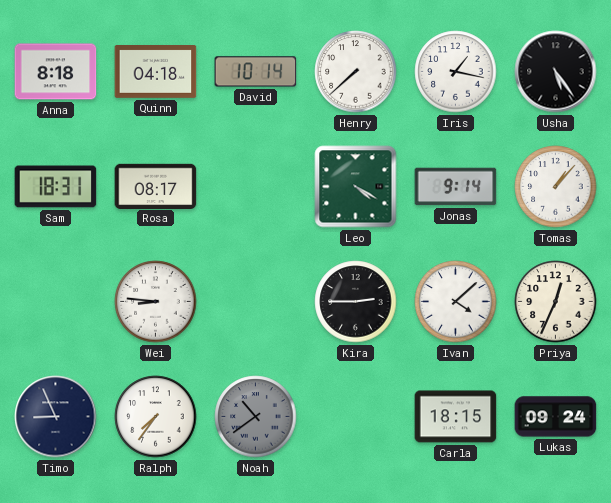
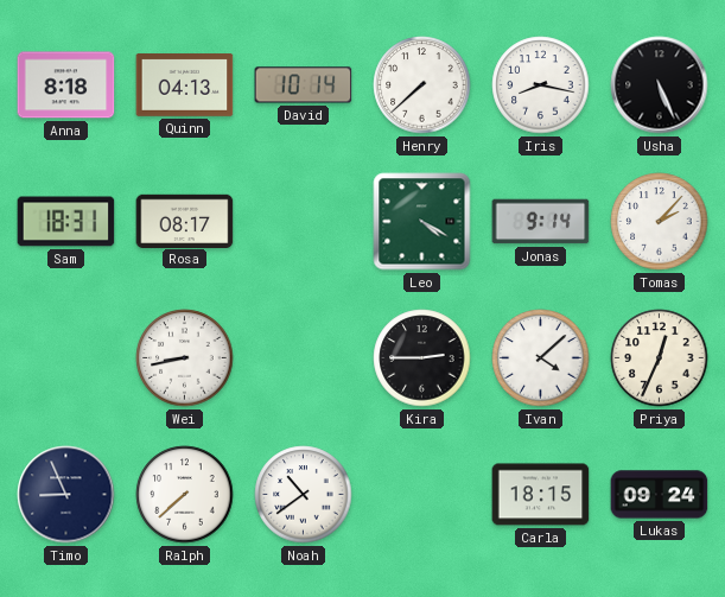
Quinn: 04:18 -> 04:13 (185, 85)
Iris: 1:17 -> 8:17 (541, 85)
Usha: 5:24 -> 5:26 (660, 85)
Tomas: 1:07 -> 2:07 (660, 222)
Wei: 8:46 -> 8:43 (185, 358)
Ralph: 7:36 -> 7:38 (185, 495)
Noah dial: grey -> white (304, 495)
